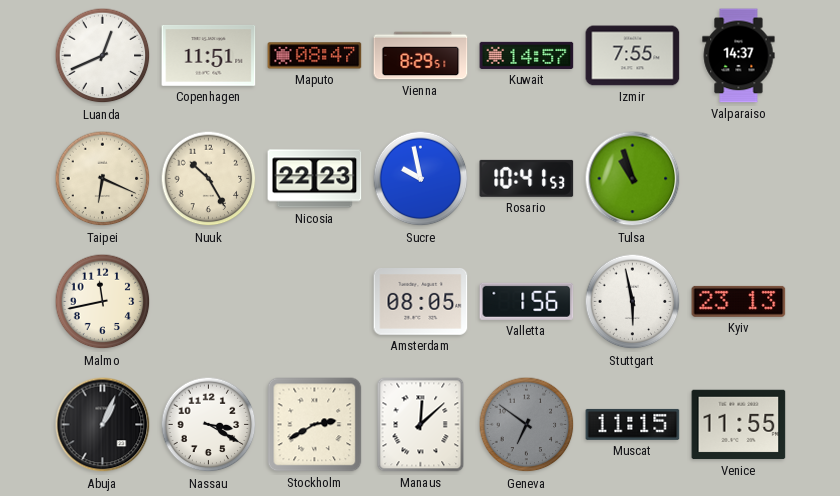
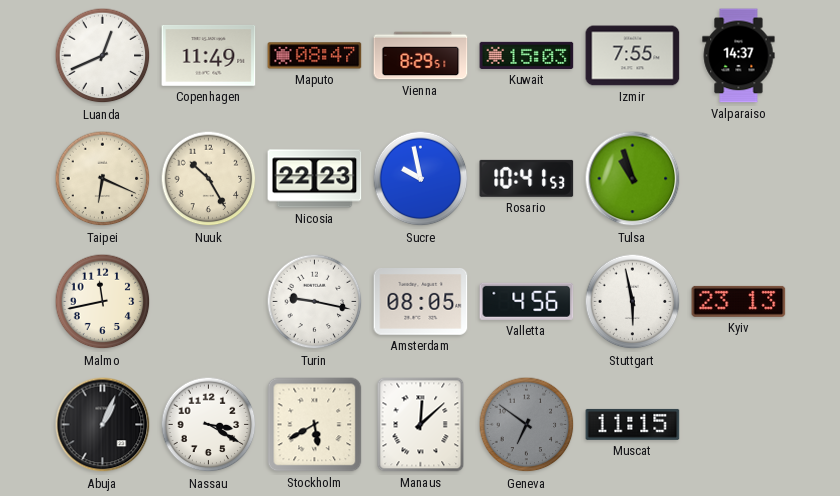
Copenhagen: 11:51 -> 11:49 (209, 55)
Kuwait: 14:57 -> 15:03 (527, 55)
Turin: none -> 9:17 (315, 302)
Valletta: 1:56 -> 4:56 (527, 301)
Stockholm: 2:40 -> 5:40 (315, 425)
Venice: 11:55 -> none (739, 425)
